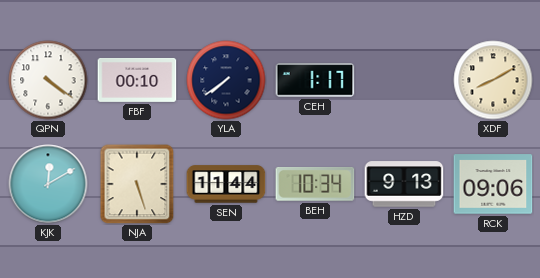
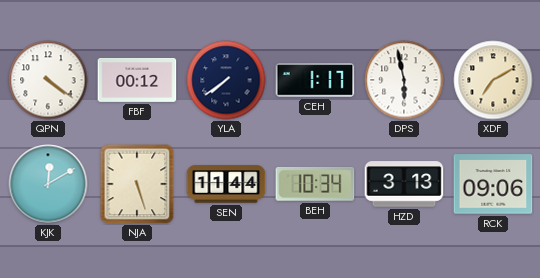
FBF: 00:10 -> 00:12 (137, 80)
DPS: none -> 5:58 (404, 80)
XDF: 8:10 -> 7:10 (493, 80)
HZD: 9:13 -> 3:13 (404, 184)
